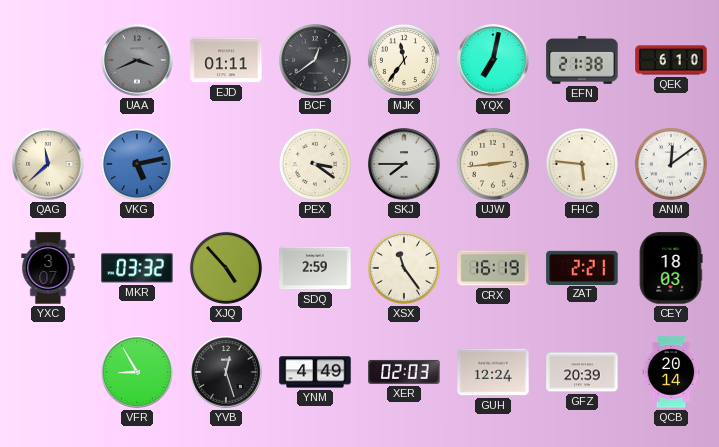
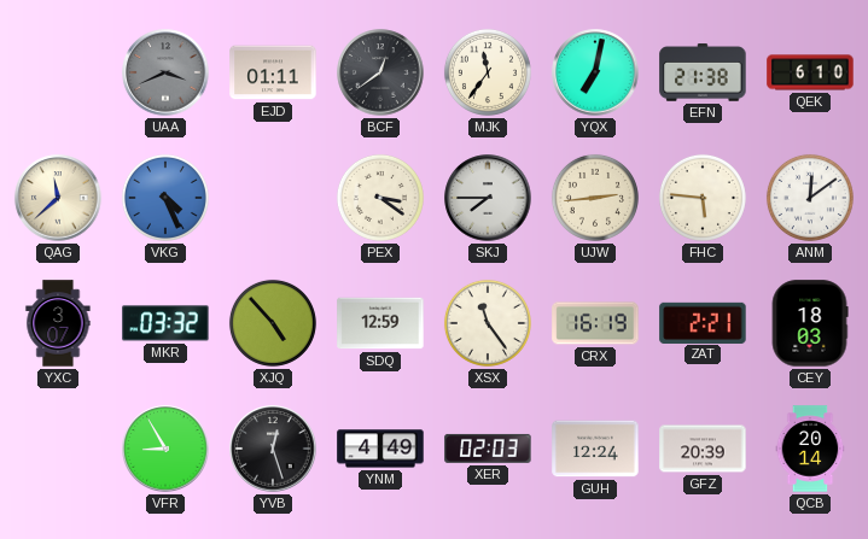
VKG: 5:13 -> 4:26 (165, 198)
SDQ: 2:59 -> 12:59 (380, 323)
